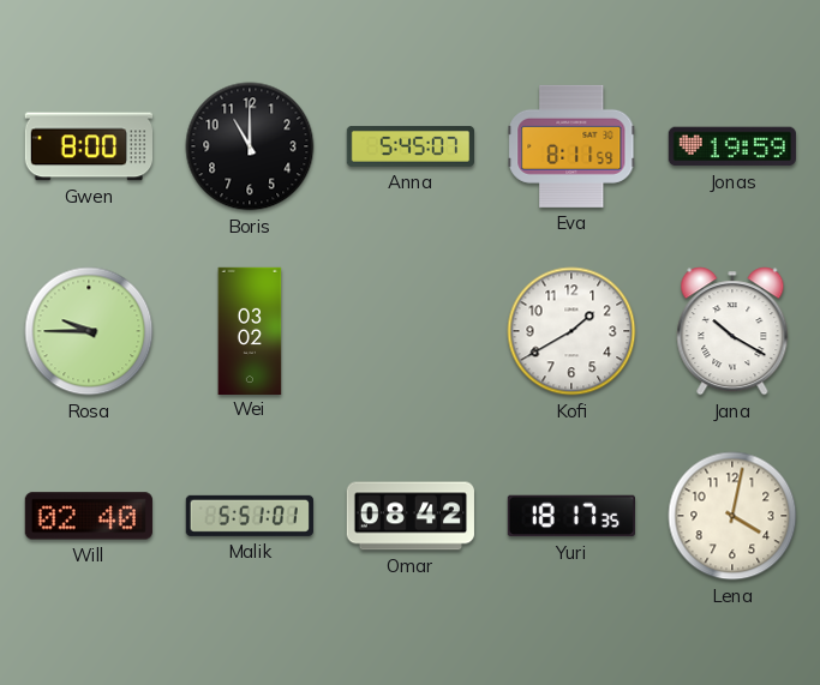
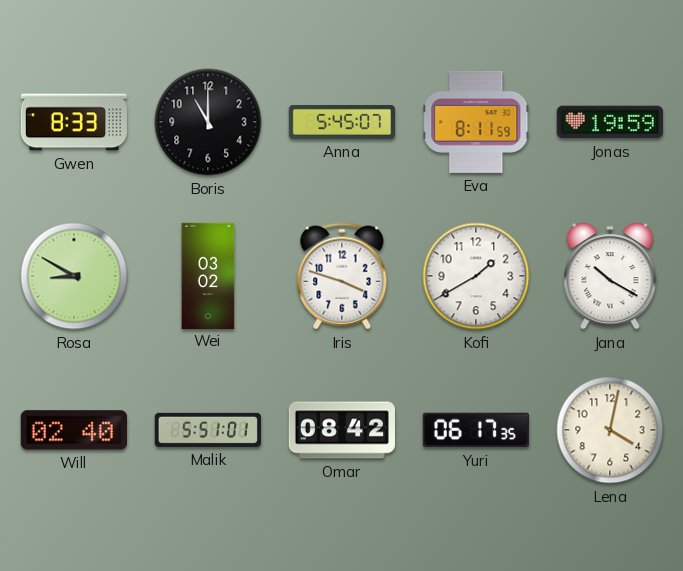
Gwen: 8:00 -> 8:33 (73, 122)
Rosa: 9:45 -> 8:50 (74, 276)
Iris: none -> 3:48 (342, 276)
Yuri: 18:17 -> 06:17 (476, 430)
